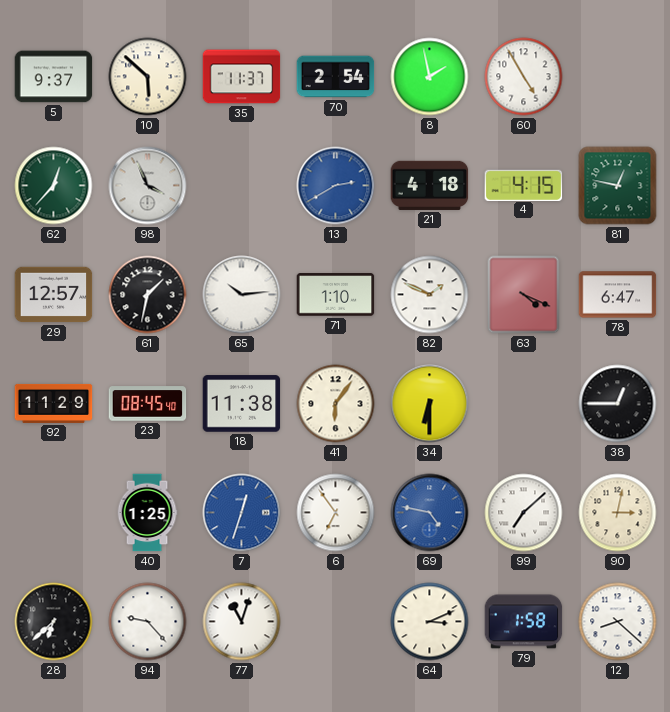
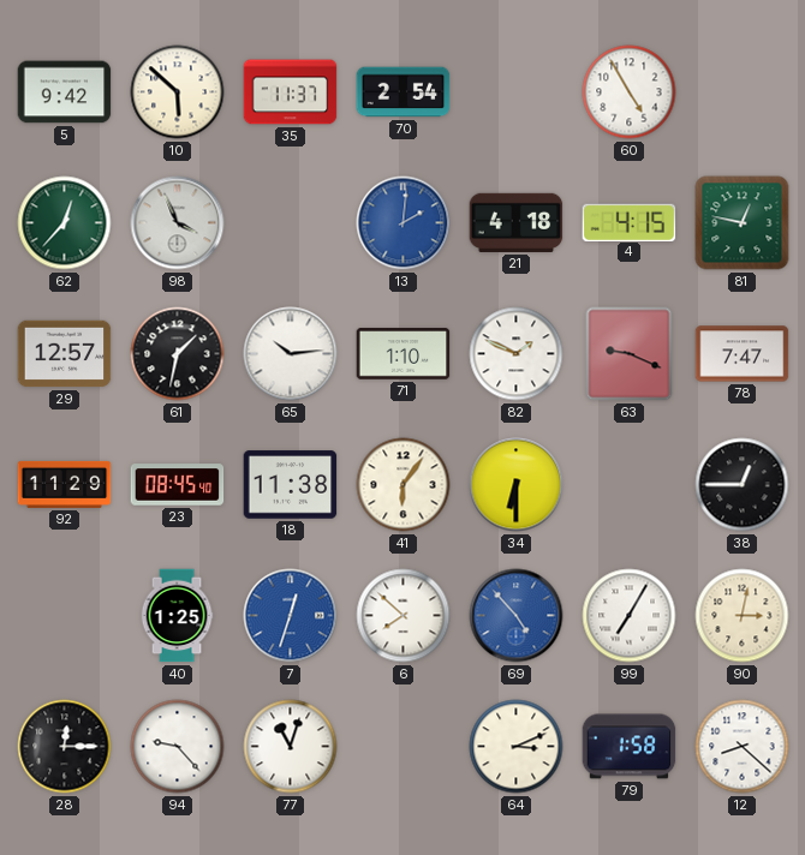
5: 9:37 -> 9:42 (65, 92)
8: 1:58 -> none (430, 77)
13: 2:40 -> 2:01 (404, 223)
63: 4:19 -> 9:19 (630, 354)
78: 6:47 -> 7:47 (743, 354)
6: 6:54 -> 7:52 (404, 616)
69: 4:47 -> 4:53 (517, 616)
99: 7:08 -> 7:05 (630, 616)
28: 6:38 -> 12:15 (65, 747)
